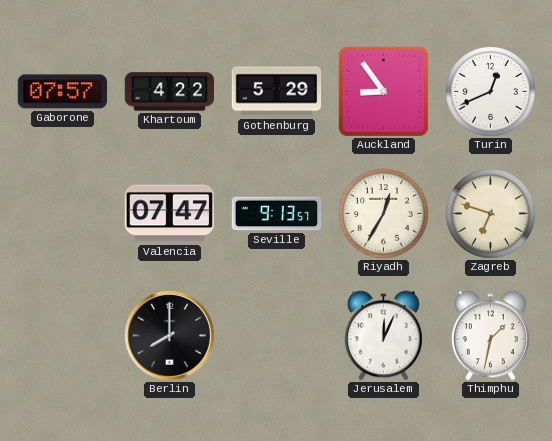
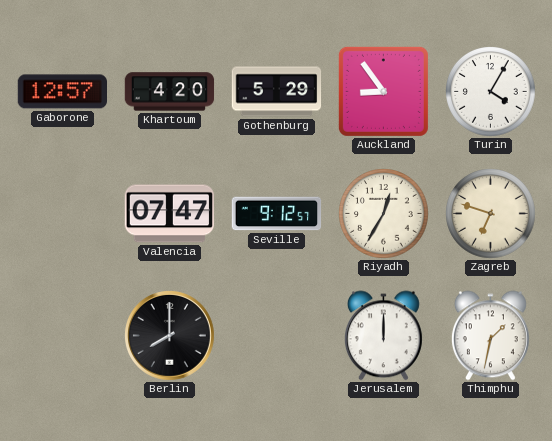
Gaborone: 07:57 -> 12:57 (62, 92)
Khartoum: 4:22 -> 4:20 (170, 92)
Turin: 12:41 -> 4:05 (491, 92)
Seville: 9:13 -> 9:12 (277, 214)
Jerusalem: 12:04 -> 12:00 (383, 336)
